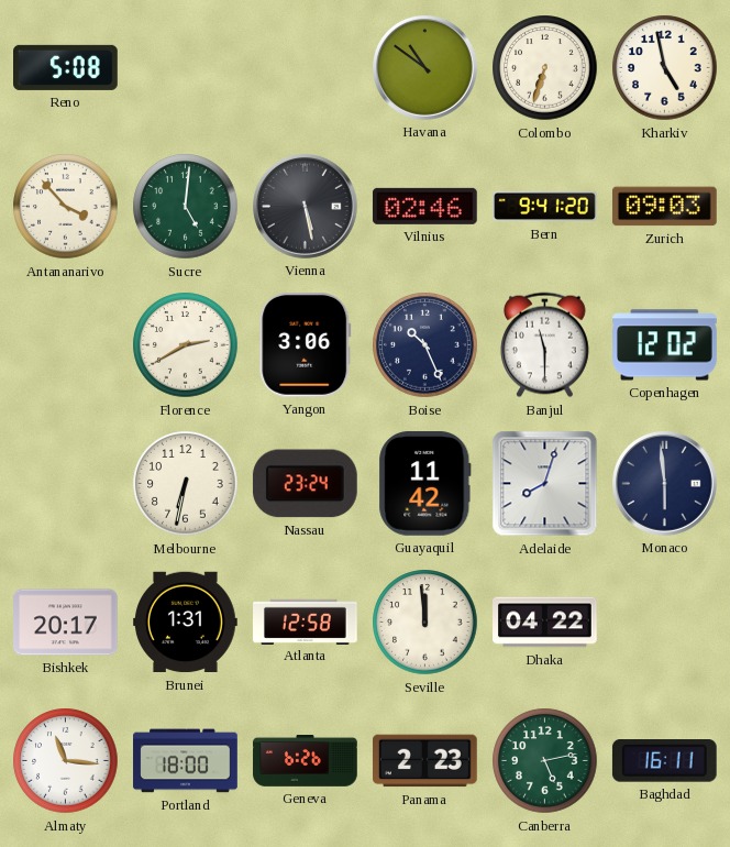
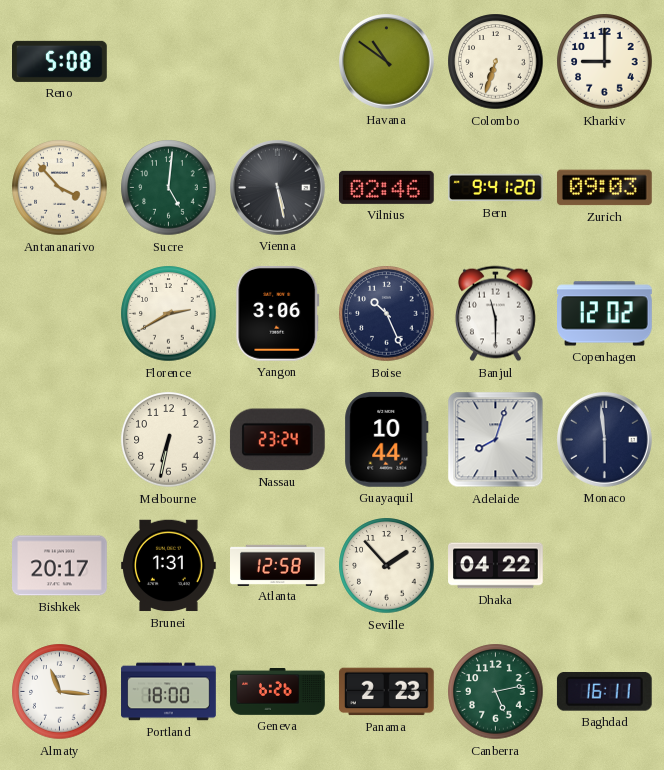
Kharkiv: 4:58 -> 9:00 (605, 62)
Guayaquil: 11:42 -> 10:44 (387, 440)
Seville: 11:59 -> 1:53 (387, 566)
